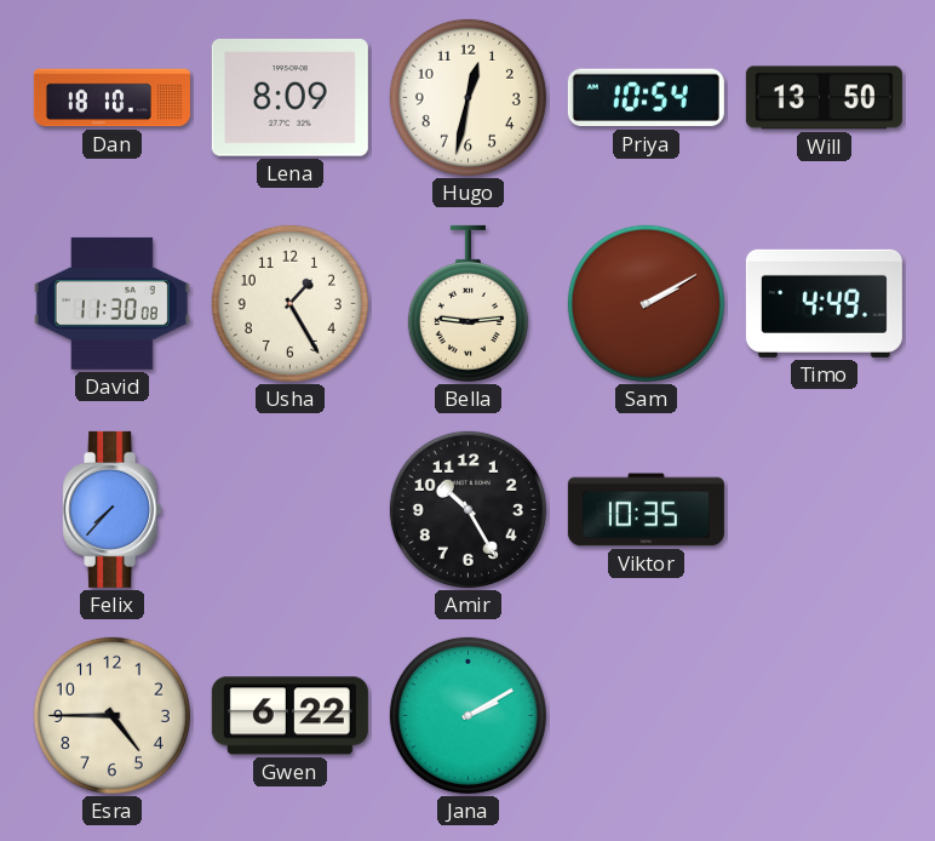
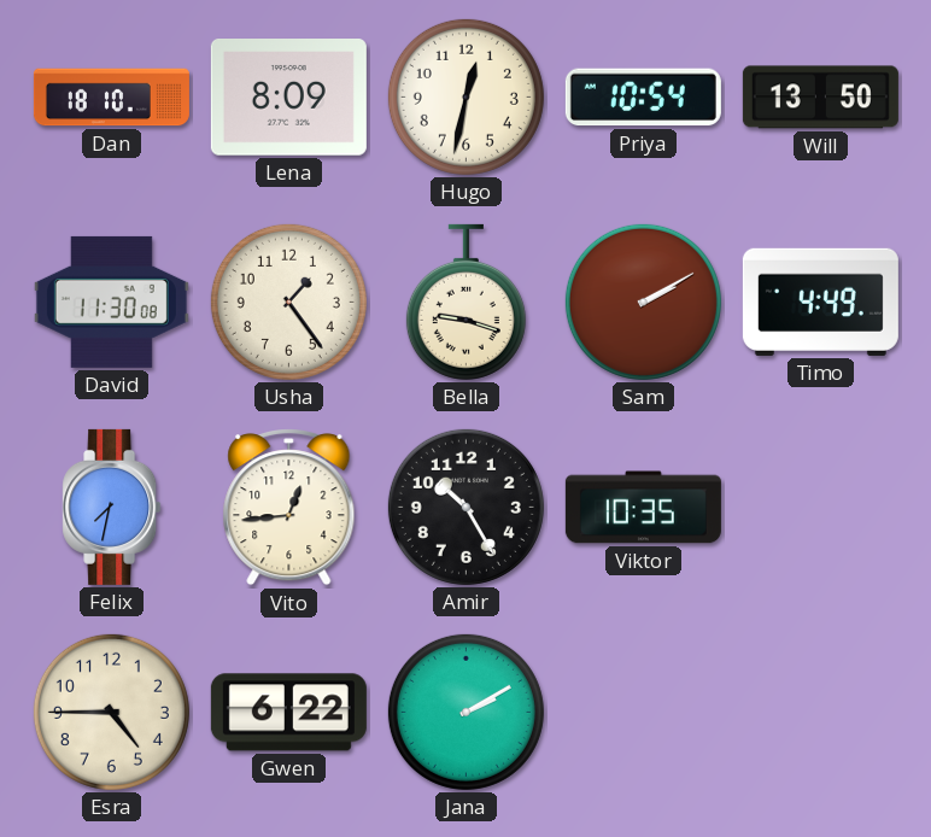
Usha: 1:25 -> 1:24 (288, 302)
Bella: 9:14 -> 9:18 (465, 302)
Felix: 7:37 -> 7:32 (112, 507)
Vito: none -> 12:44 (289, 508)
